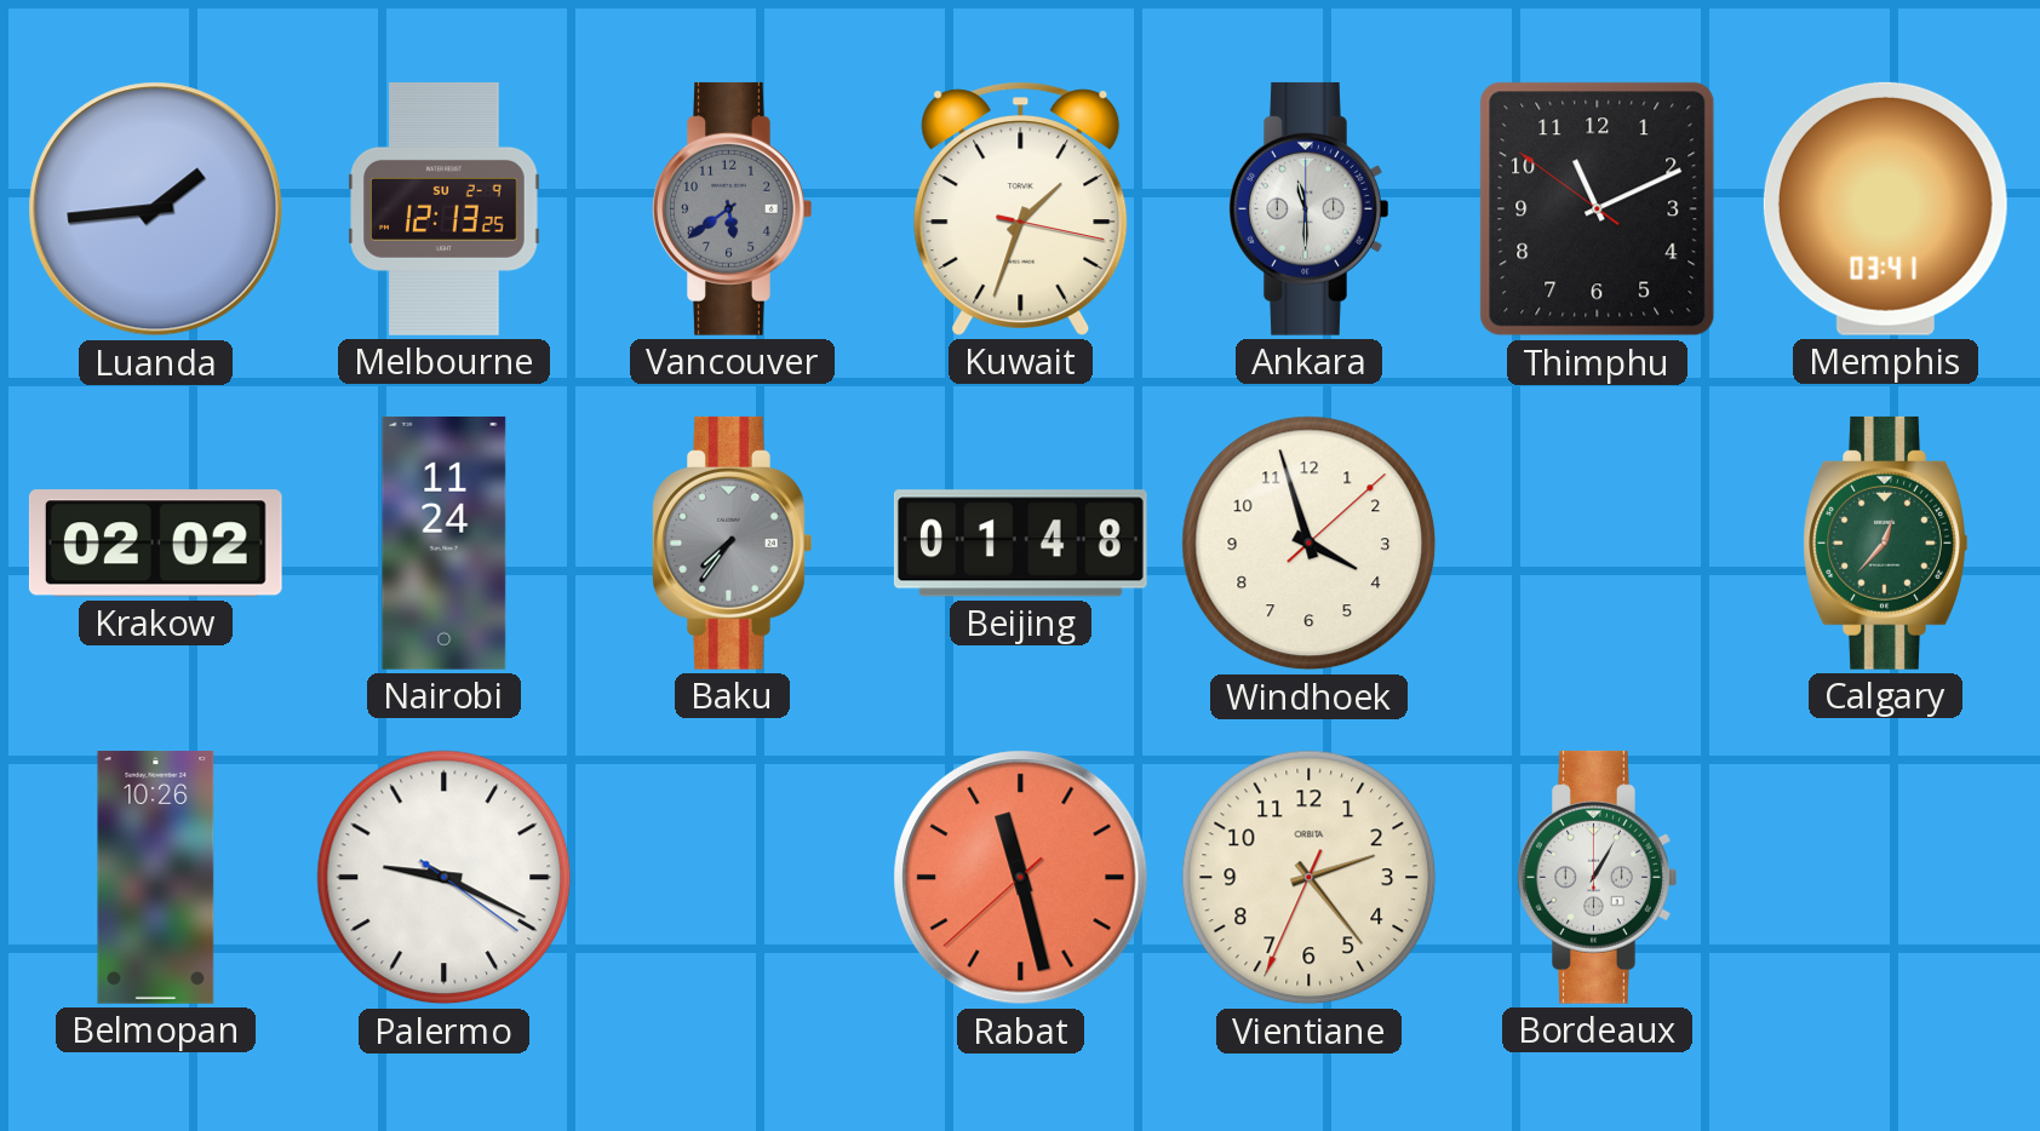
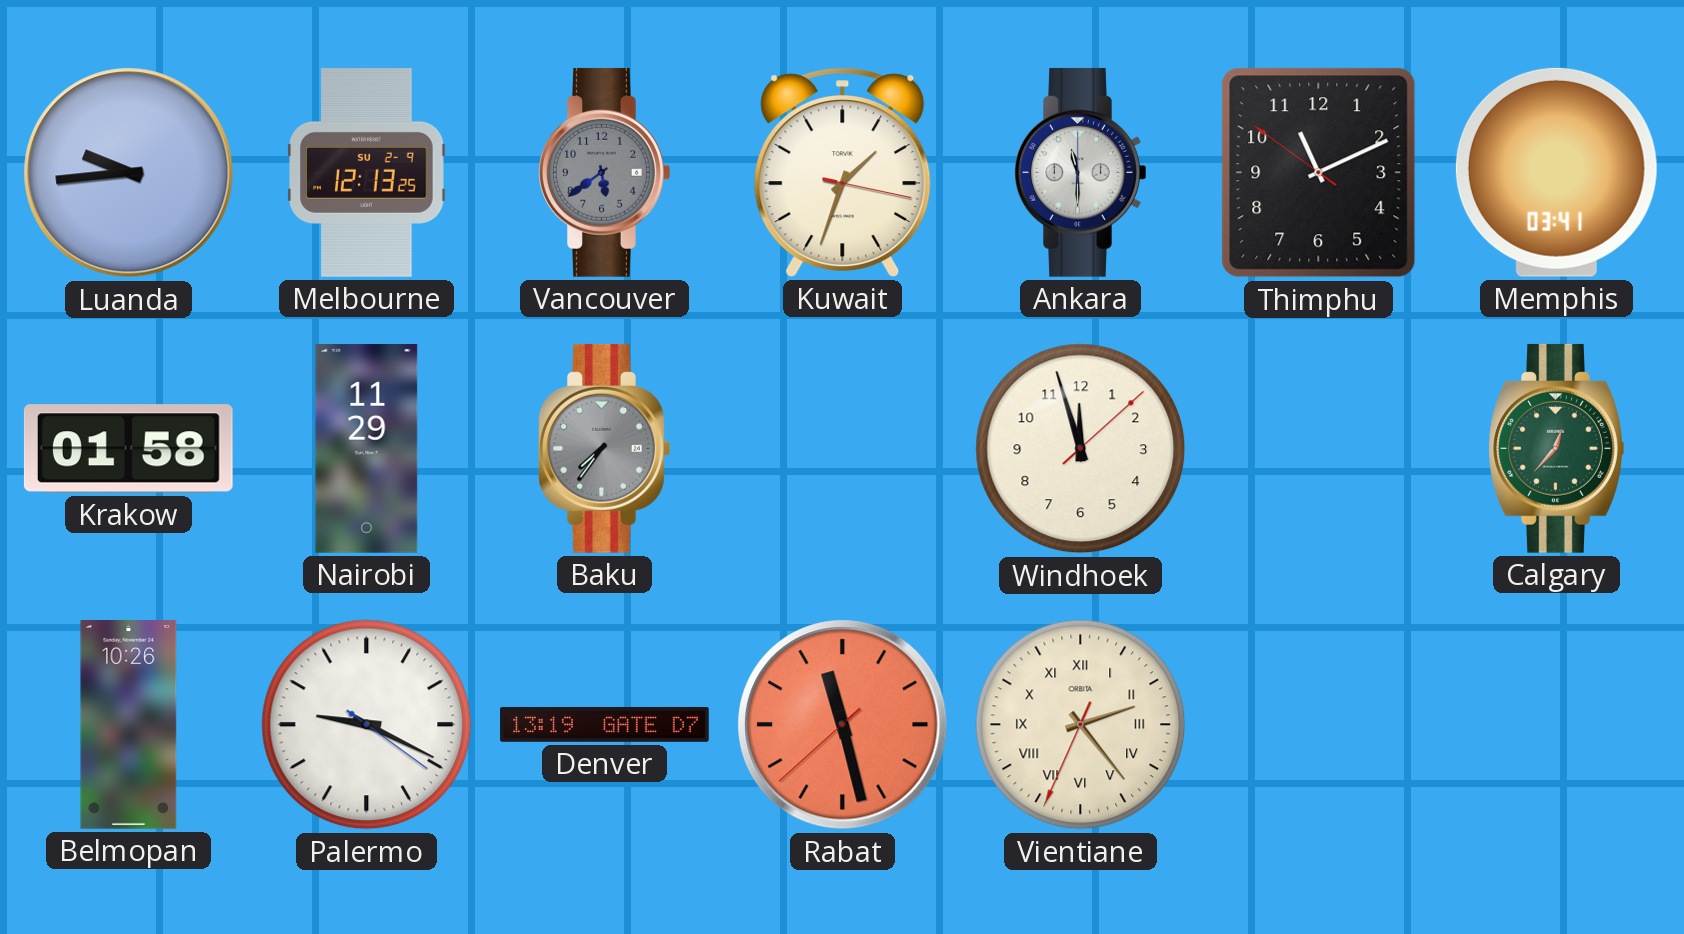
Luanda: 1:44 -> 9:44 (129, 173)
Krakow: 02:02 -> 01:58 (128, 449)
Nairobi: 11:24 -> 11:29 (367, 449)
Beijing: 01:48 -> none (1020, 544)
Windhoek: 3:57 -> 11:57 (1081, 449)
Denver: none -> 13:19 (605, 724)
Vientiane numerals: Arabic -> Roman (1081, 725)
Bordeaux: 1:05 -> none (1598, 877)
